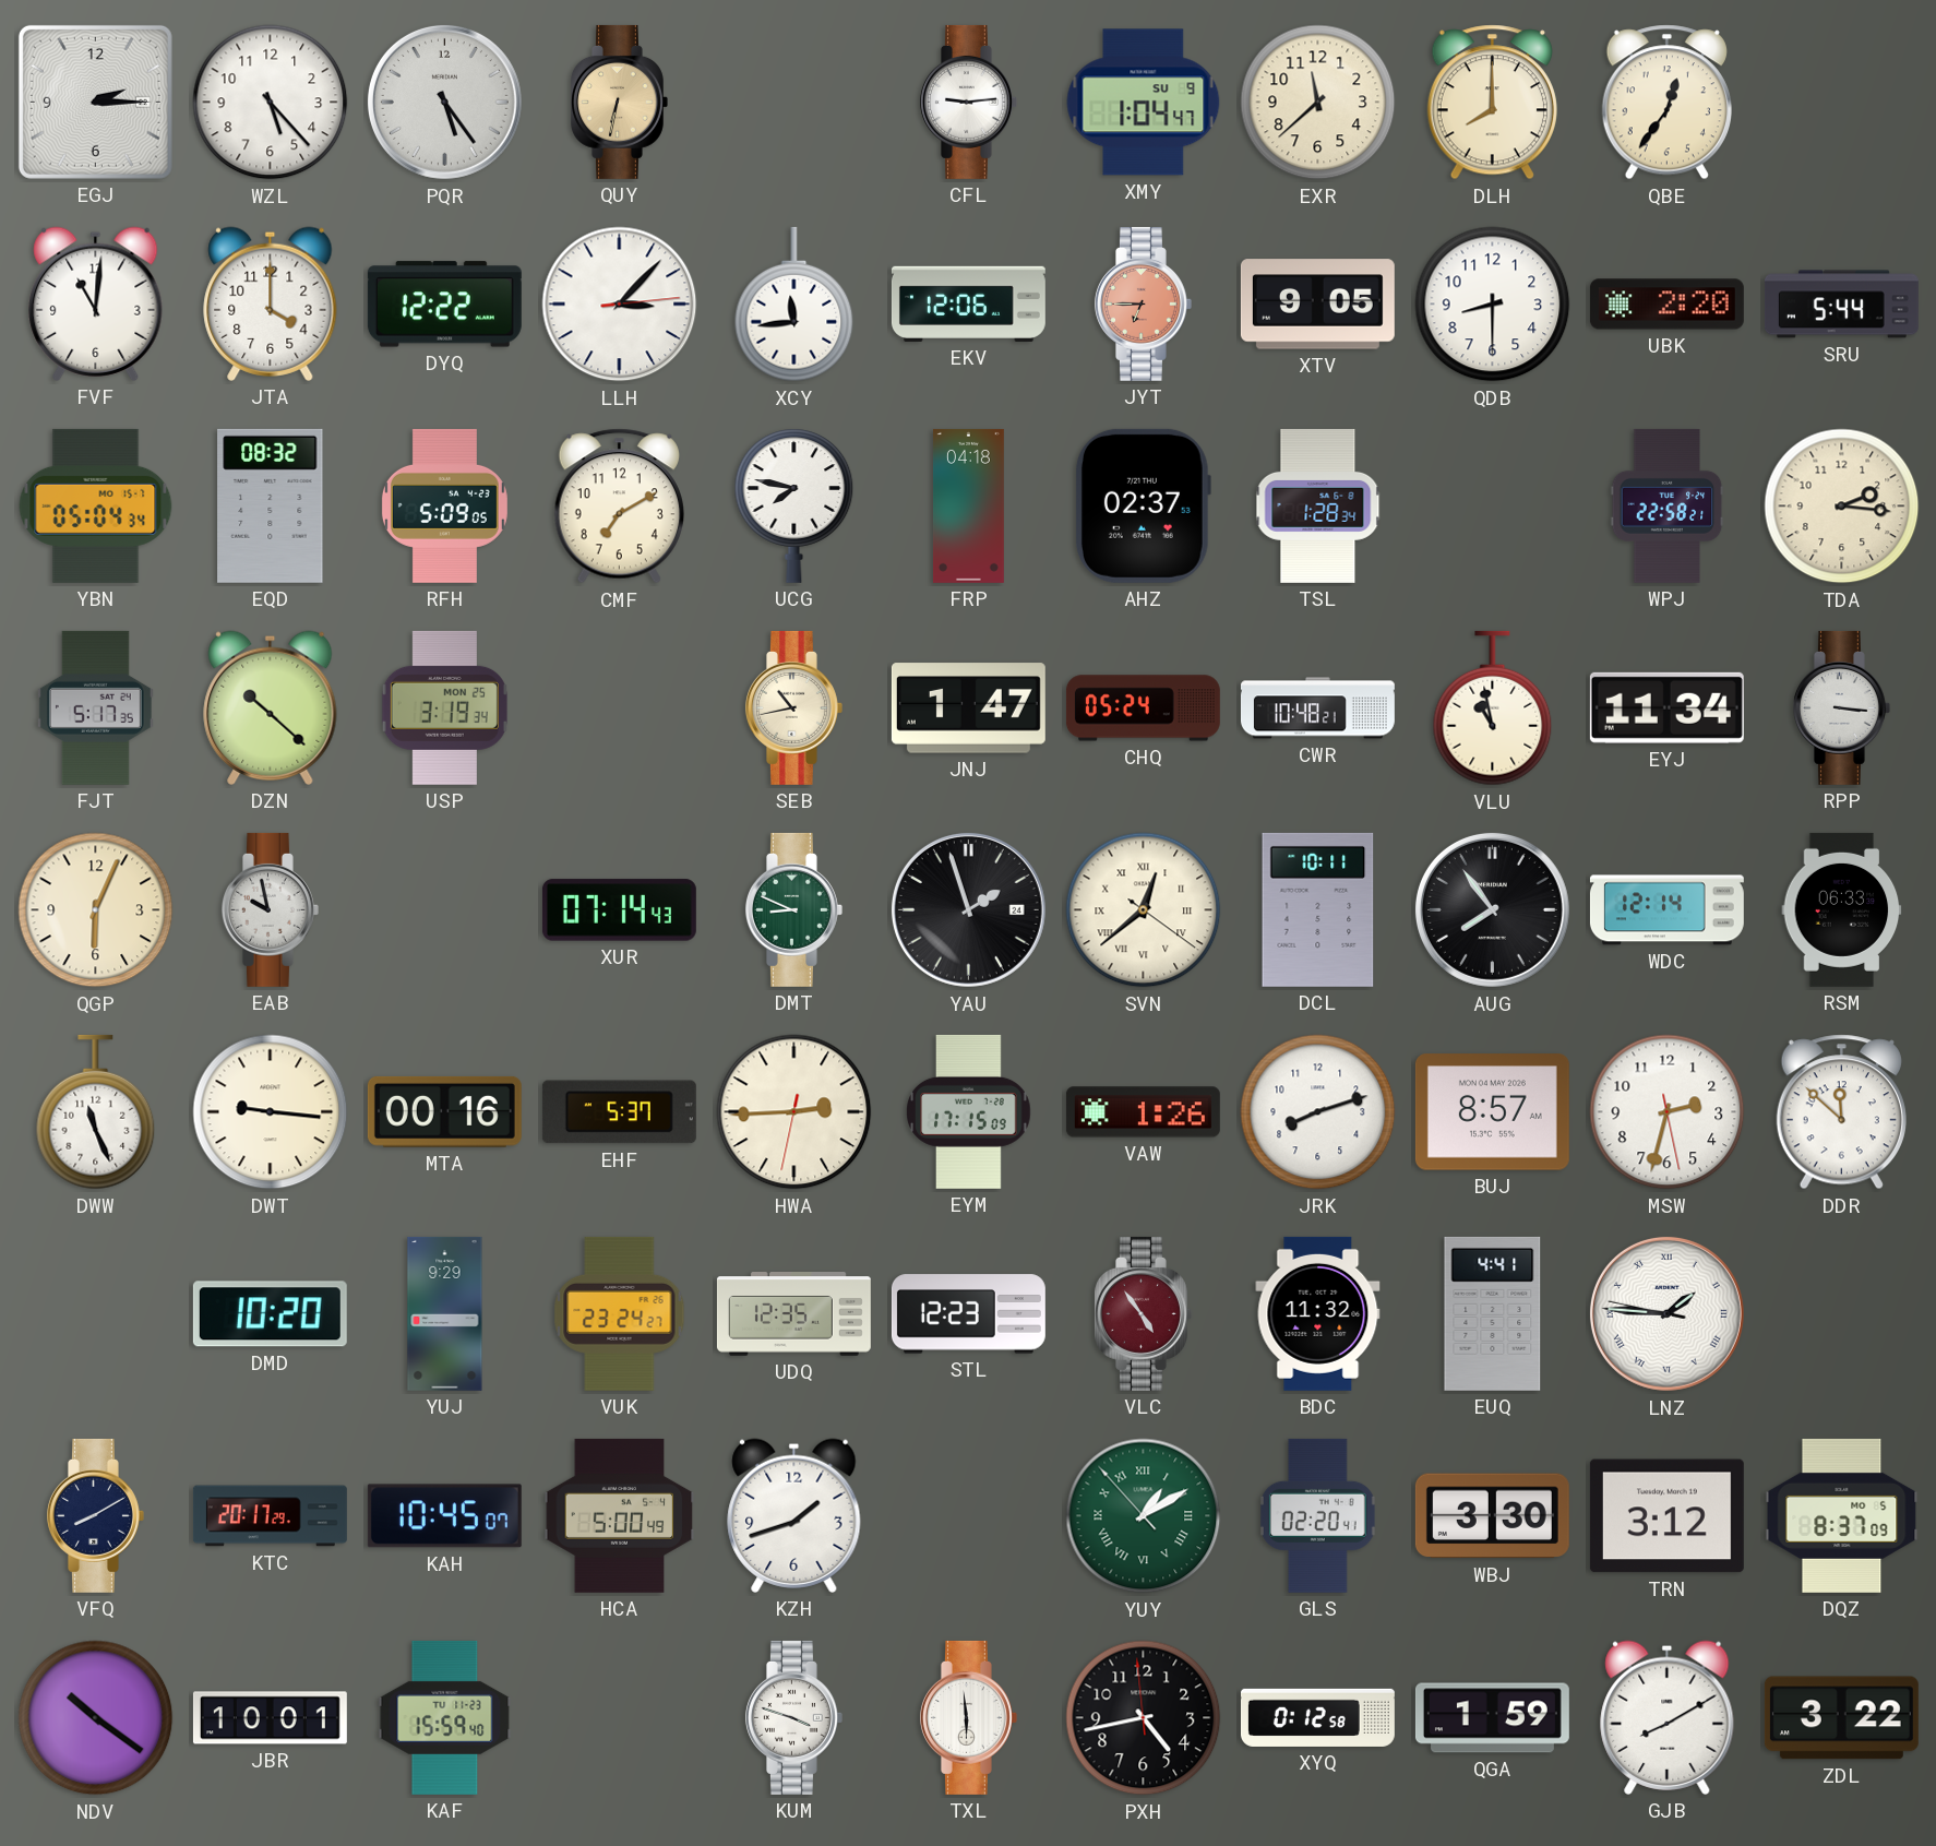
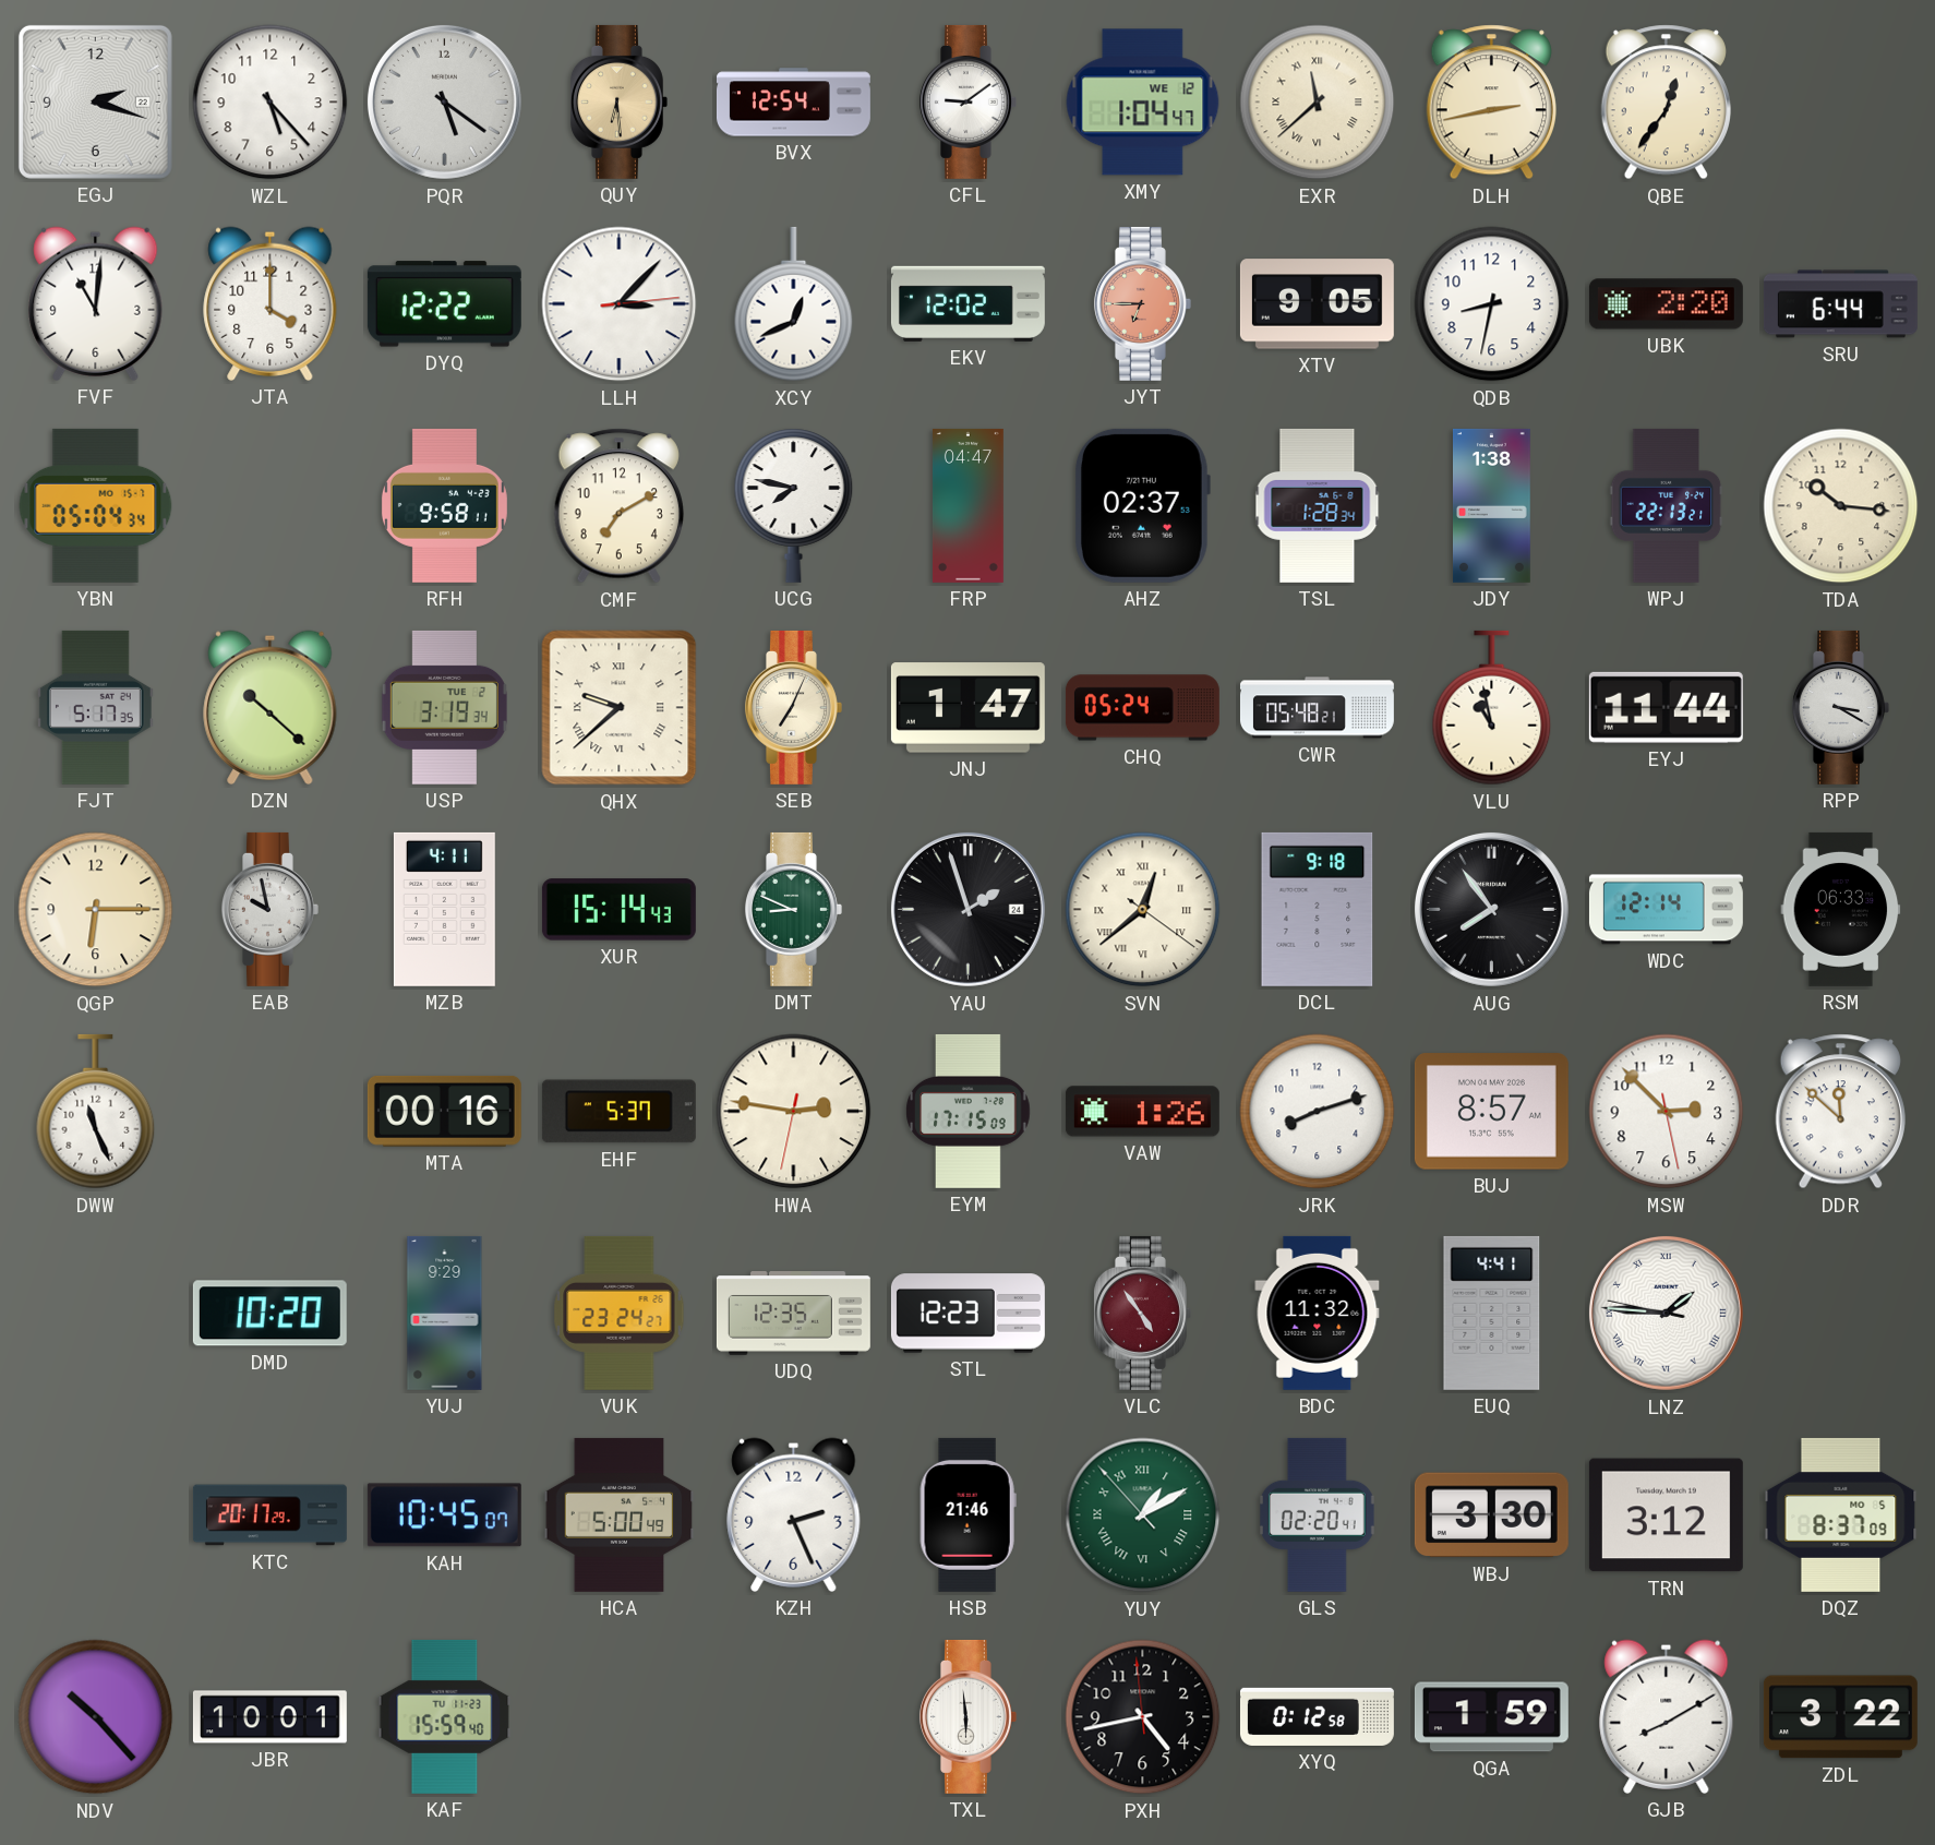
EGJ: 2:15 -> 2:18 (95, 101)
PQR: 5:24 -> 5:21 (444, 101)
QUY: 6:32 -> 6:29 (618, 101)
BVX: none -> 12:54 (793, 103)
CFL: 9:14 -> 9:09 (967, 101)
XMY date: SU 9 -> WE 12 (1143, 103)
EXR numerals: Arabic -> Roman (1318, 103)
DLH: 8:00 -> 2:43 (1491, 103)
XCY: 11:44 -> 12:41 (794, 304)
EKV: 12:06 -> 12:02 (967, 303)
QDB: 8:30 -> 8:32 (1492, 304)
SRU: 5:44 -> 6:44 (1840, 304)
EQD: 08:32 -> none (271, 505)
RFH: 5:09 -> 9:58 (444, 505)
FRP: 04:18 -> 04:47 (969, 505)
JDY: none -> 1:38 (1492, 505)
WPJ: 22:58 -> 22:13 (1667, 505)
TDA: 2:16 -> 10:16 (1841, 506)
USP date: MON 25 -> TUE 2 (444, 707)
QHX: none -> 9:38 (620, 708)
SEB: 10:43 -> 7:04 (793, 707)
CWR: 10:48 -> 05:48 (1317, 708)
EYJ: 11:34 -> 11:44 (1666, 707)
RPP: 3:16 -> 3:20 (1840, 707)
QGP: 6:04 -> 6:15 (96, 910)
MZB: none -> 4:11 (444, 909)
XUR: 07:14 -> 15:14 (618, 910)
DCL: 10:11 -> 9:18 (1318, 909)
DWT: 9:16 -> none (271, 1112)
HWA: 2:44 -> 2:46 (794, 1112)
MSW: 2:32 -> 2:52 (1667, 1112)
VFQ: 8:10 -> none (95, 1515)
KZH: 1:42 -> 2:26 (794, 1514)
HSB: none -> 21:46 (967, 1514)
NDV: 10:21 -> 10:23 (96, 1717)
KUM: 3:48 -> none (793, 1717)
